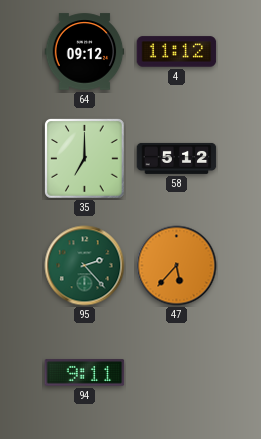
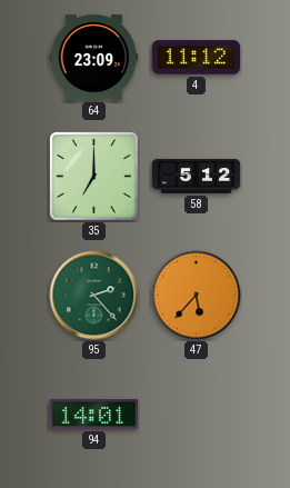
64: 09:12 -> 23:09 (94, 58)
94: 9:11 -> 14:01 (94, 415)
